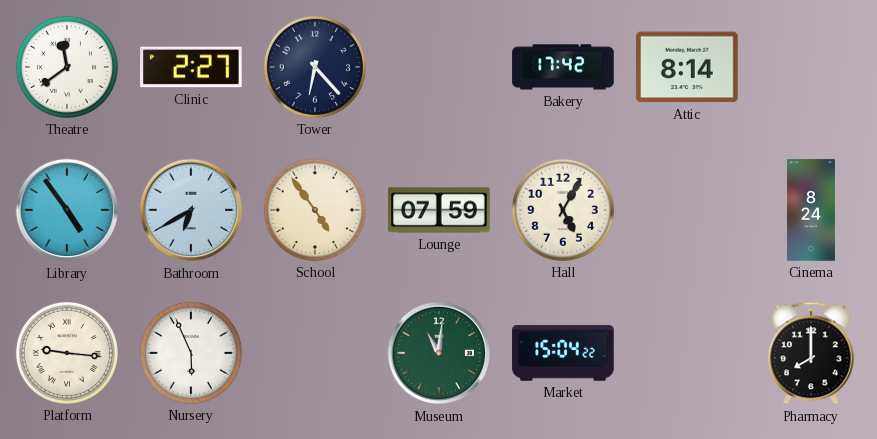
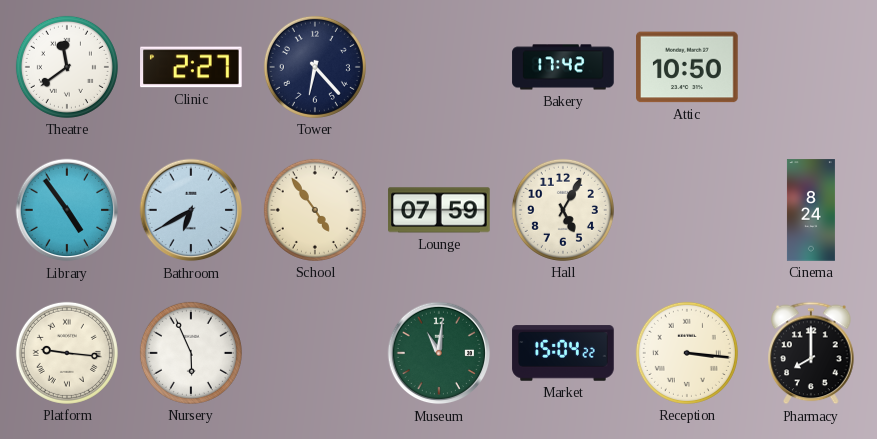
Attic: 8:14 -> 10:50 (687, 67)
Reception: none -> 3:16 (687, 353)
